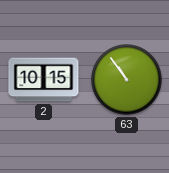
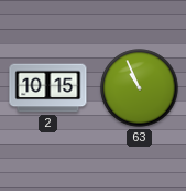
63: 10:54 -> 10:56 (140, 88)
